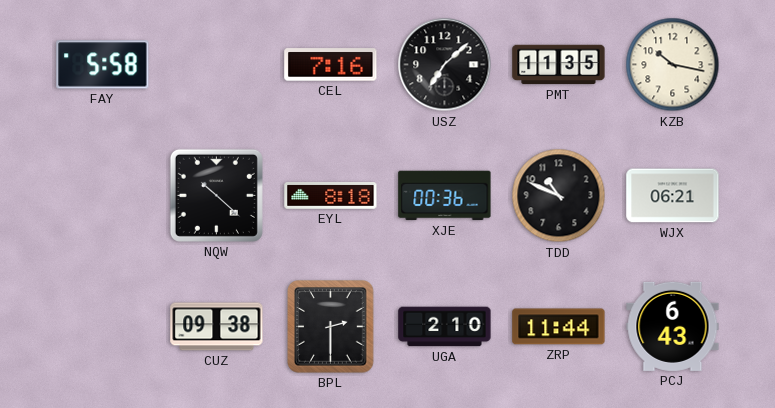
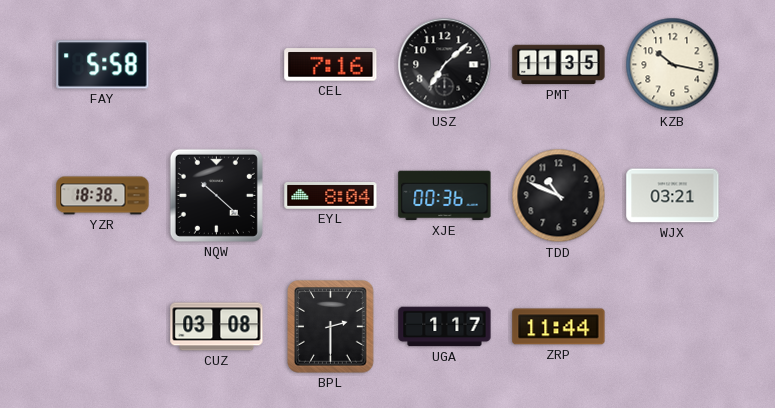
YZR: none -> 18:38 (103, 196)
EYL: 8:18 -> 8:04 (331, 196)
WJX: 06:21 -> 03:21 (673, 196)
CUZ: 09:38 -> 03:08 (217, 327)
UGA: 2:10 -> 1:17 (445, 327)
PCJ: 6:43 -> none (673, 326)
